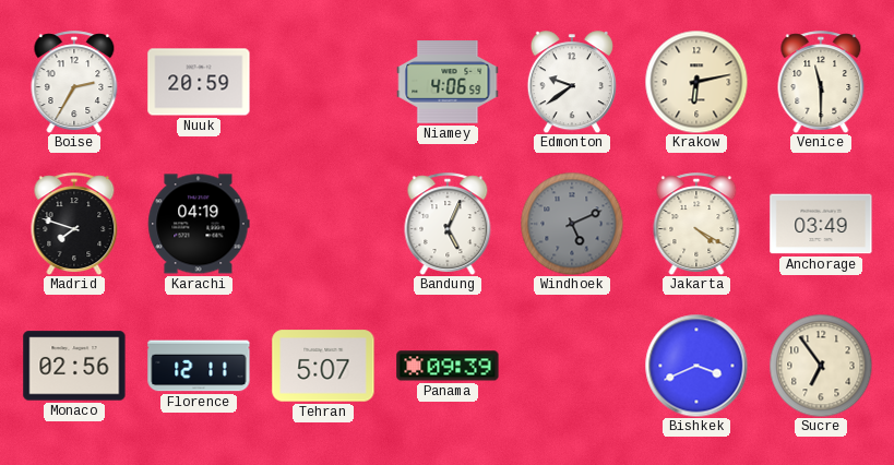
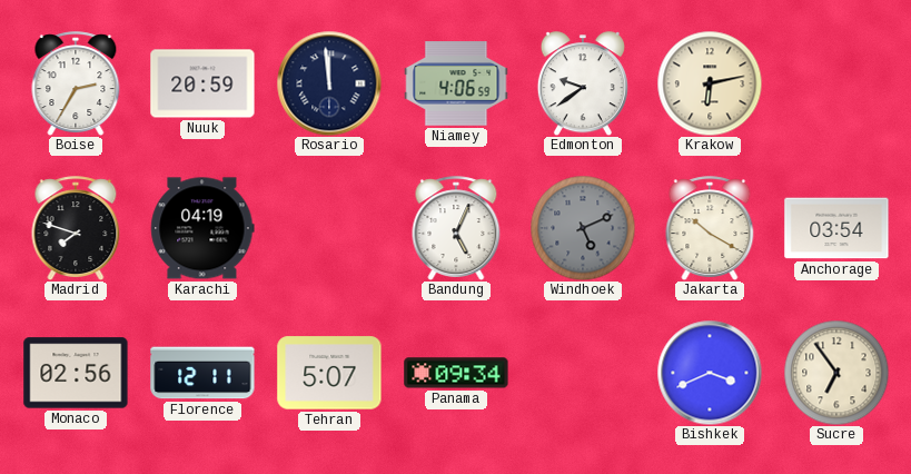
Rosario: none -> 11:59 (329, 83)
Venice: 11:30 -> none (821, 82)
Jakarta: 4:20 -> 10:20 (710, 228)
Anchorage: 03:49 -> 03:54 (836, 228)
Panama: 09:39 -> 09:34 (456, 373)
